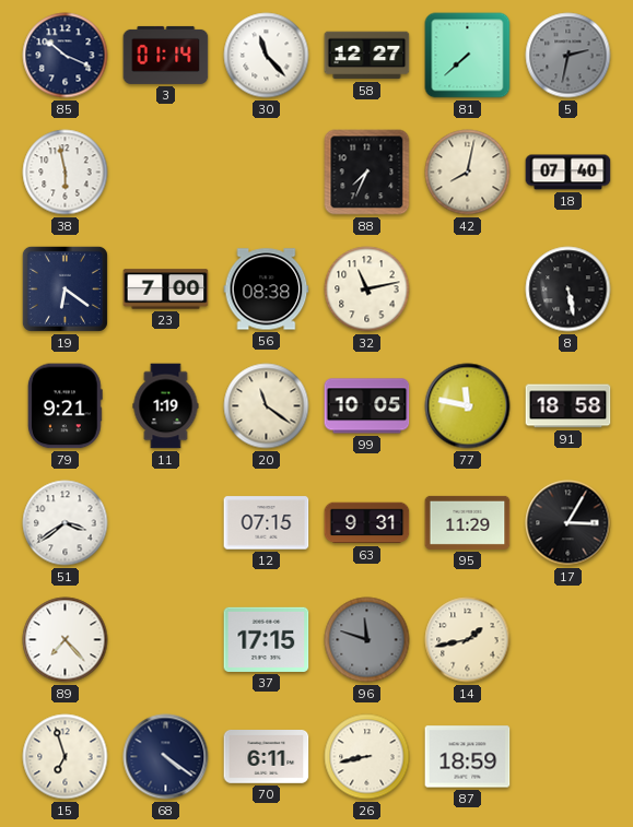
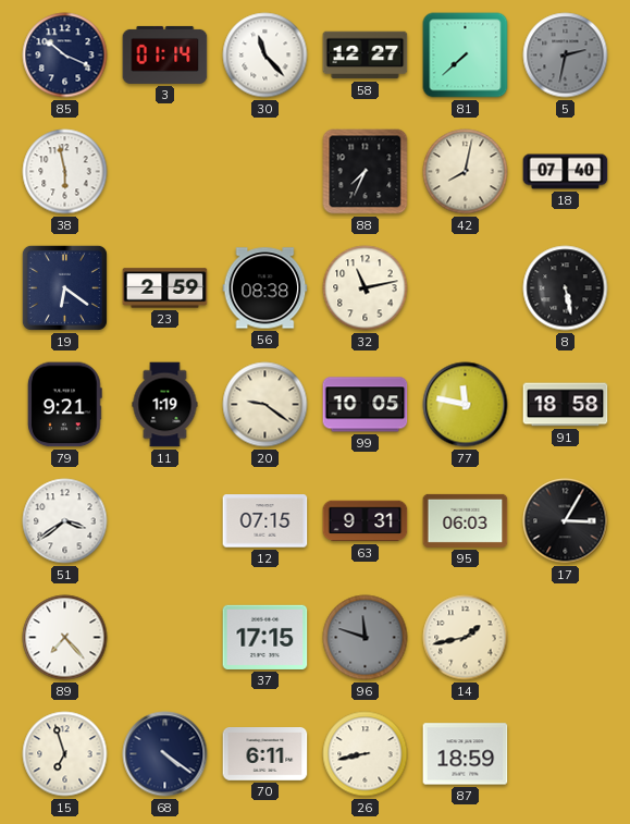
23: 7:00 -> 2:59 (165, 288)
20: 11:21 -> 9:21 (265, 405)
95: 11:29 -> 06:03 (466, 520)
